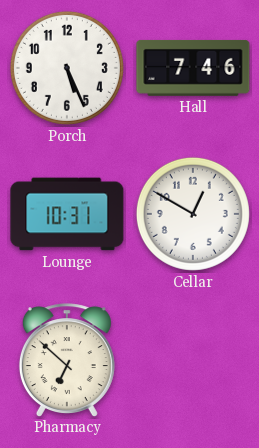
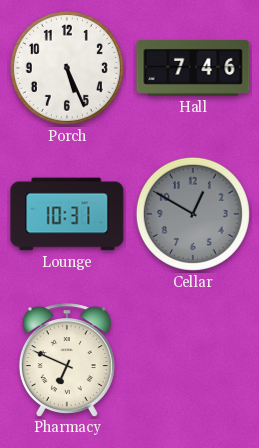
Cellar dial: white -> grey (193, 214)
Pharmacy: 6:52 -> 6:49 (67, 360)
